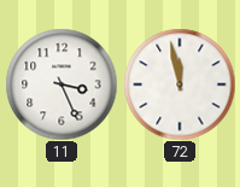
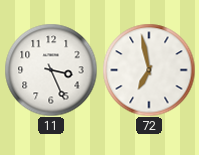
72: 11:58 -> 6:58 (149, 70)
